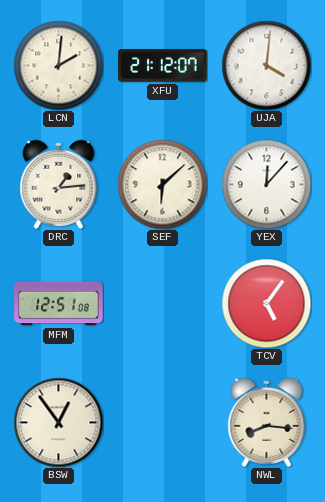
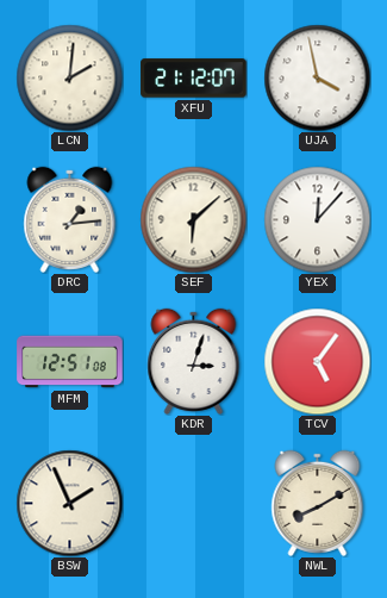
UJA: 4:01 -> 3:58 (317, 77)
KDR: none -> 3:03 (194, 361)
BSW: 12:54 -> 1:56 (69, 503)
NWL: 8:16 -> 8:10 (318, 503)
